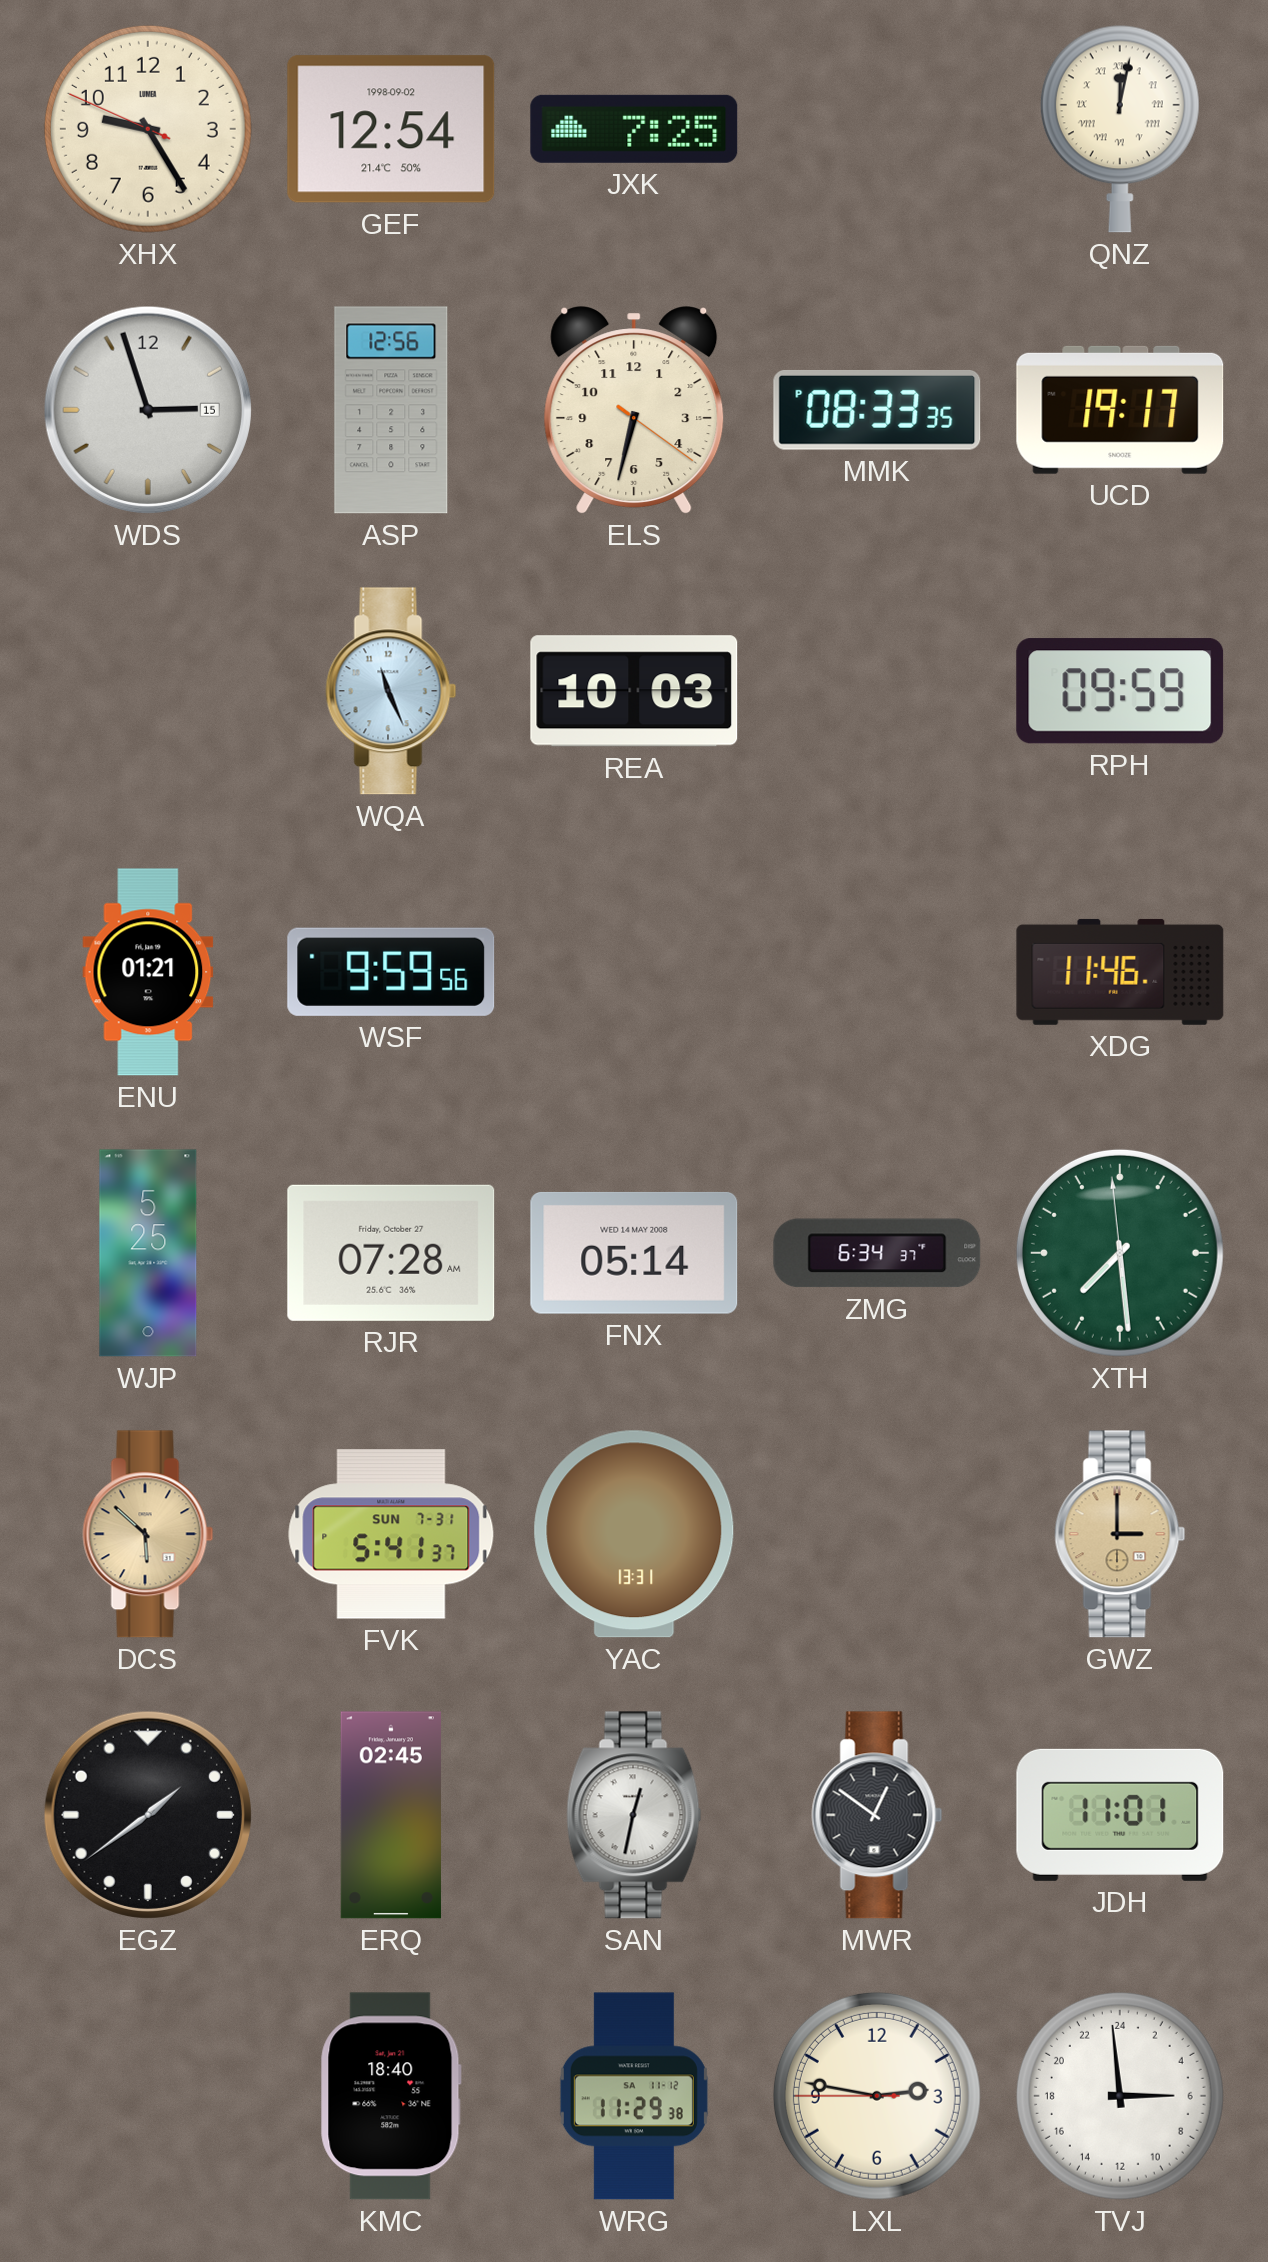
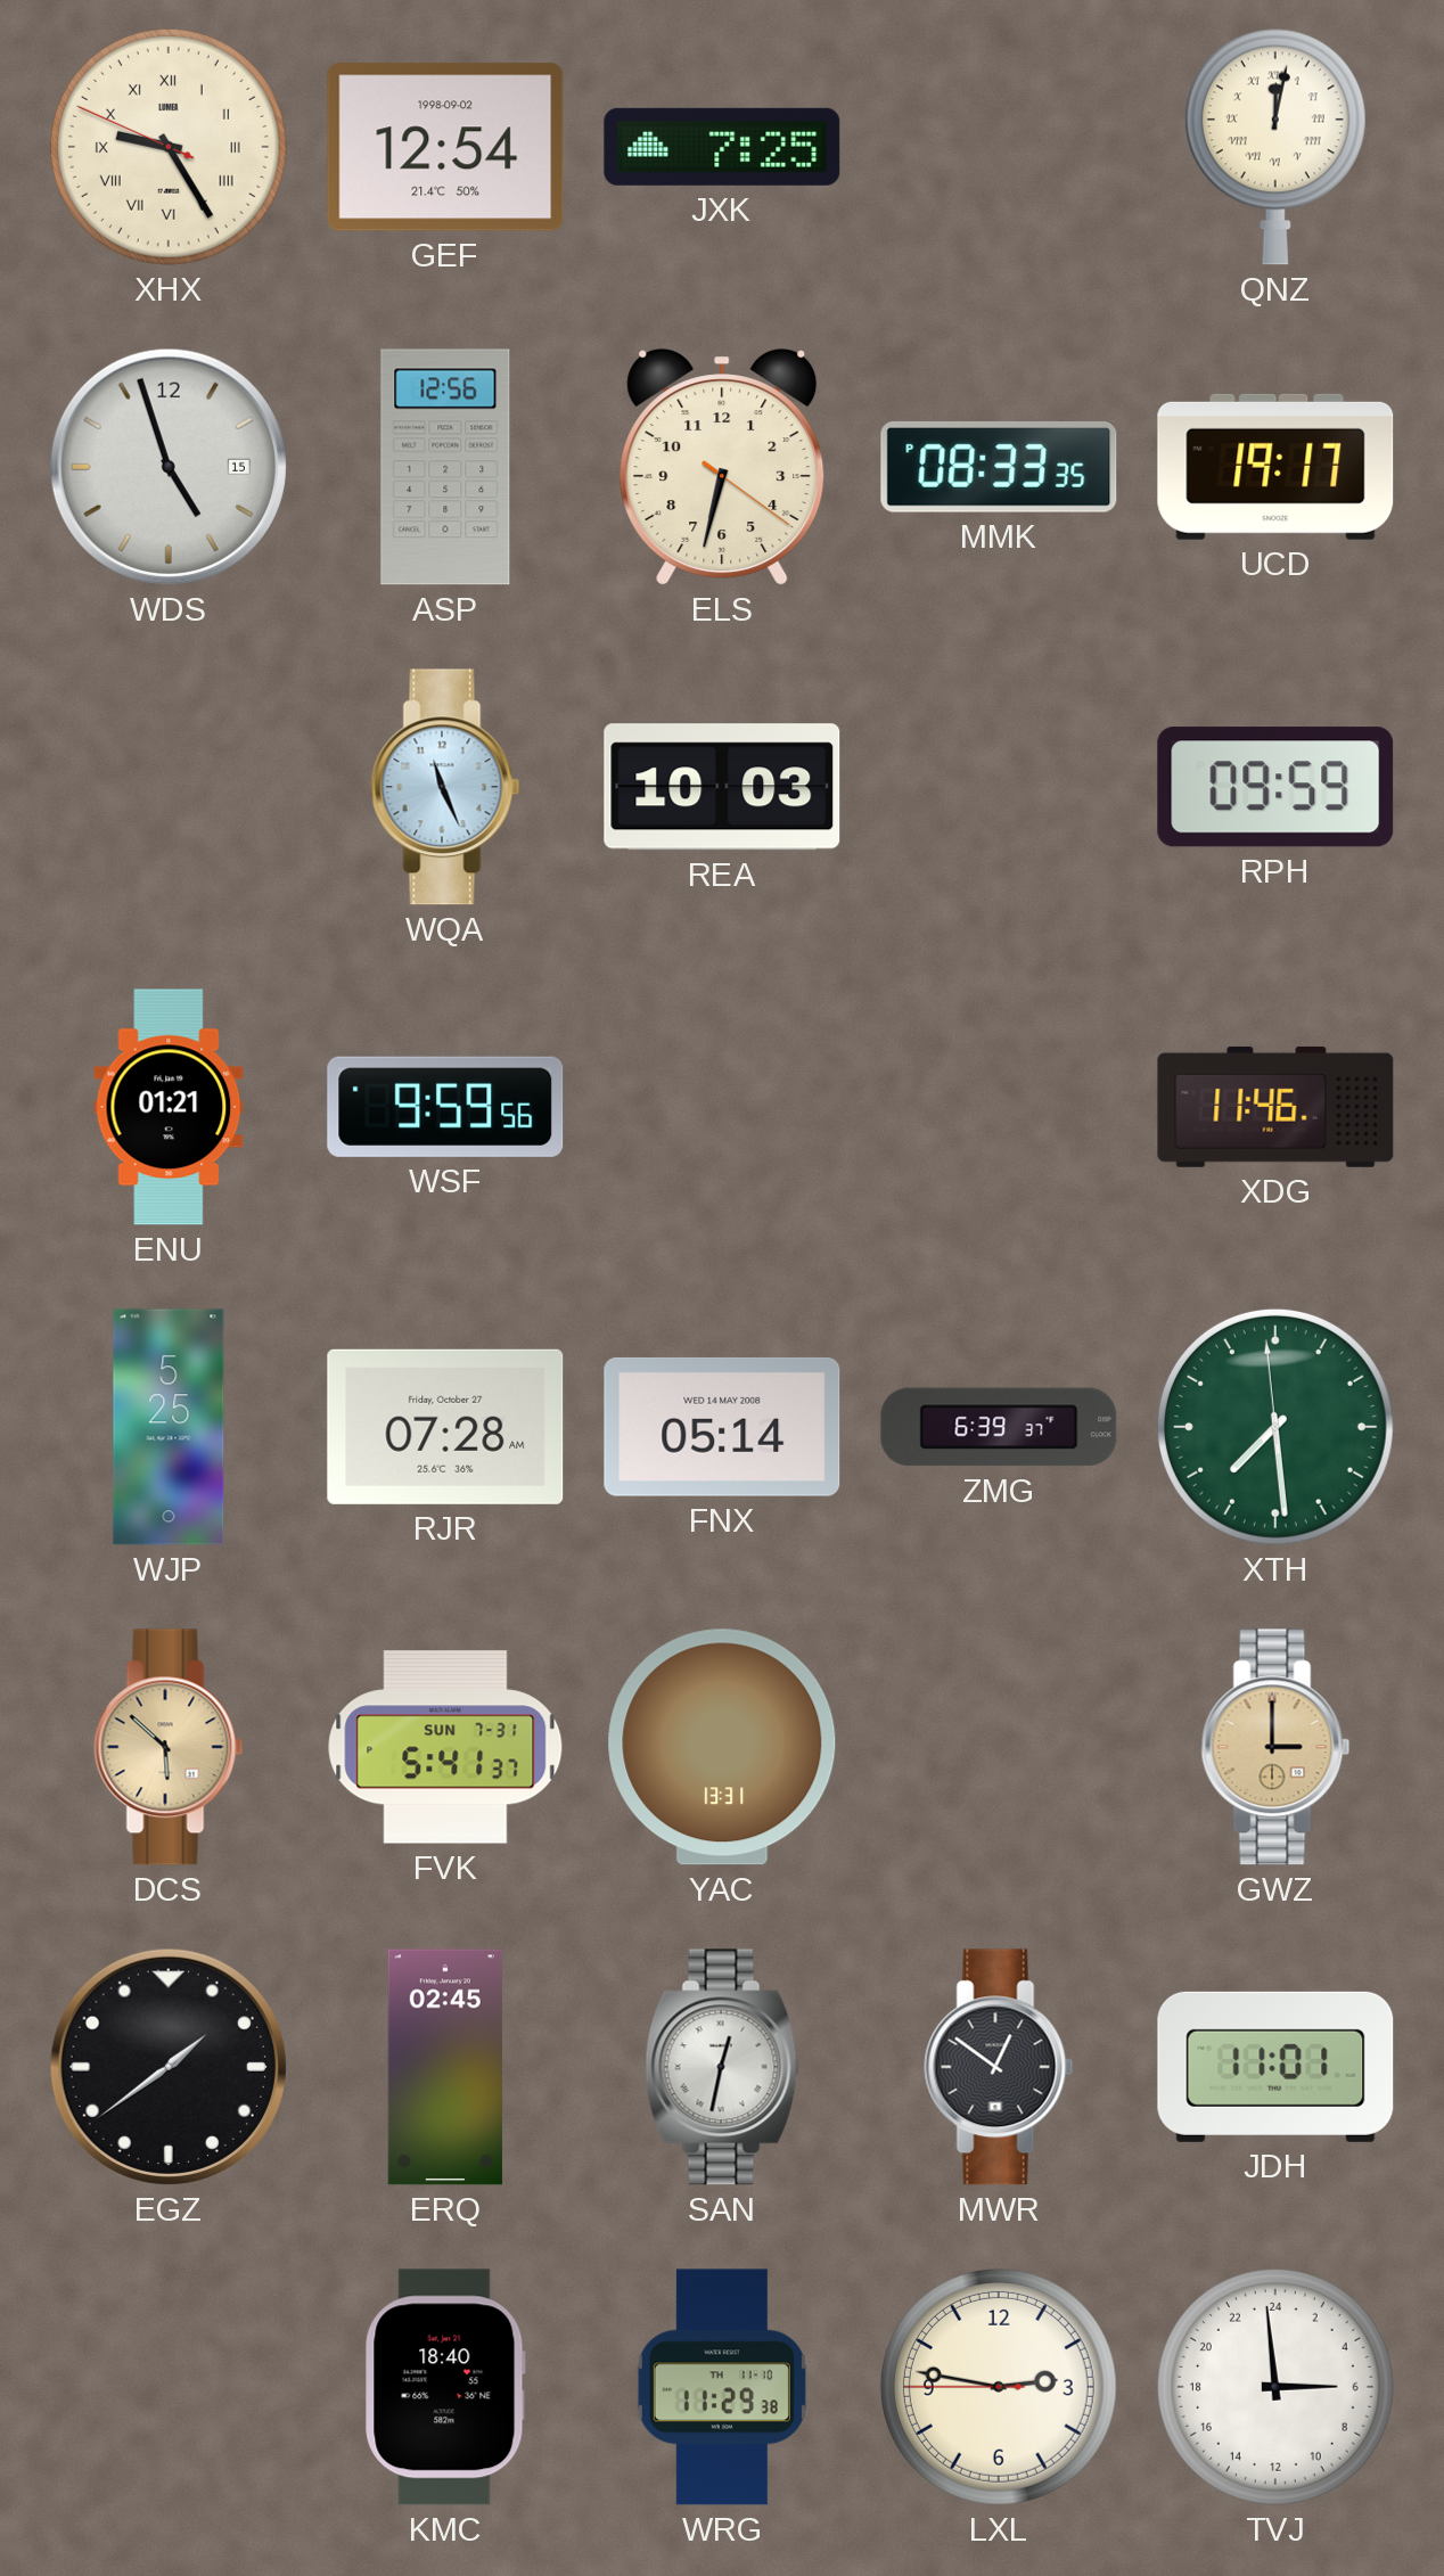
XHX numerals: Arabic -> Roman (169, 147)
WDS: 2:57 -> 4:57 (169, 467)
ZMG: 6:34 -> 6:39 (999, 1427)
WRG date: SA 11-12 -> TH 11-10 (722, 2387)
